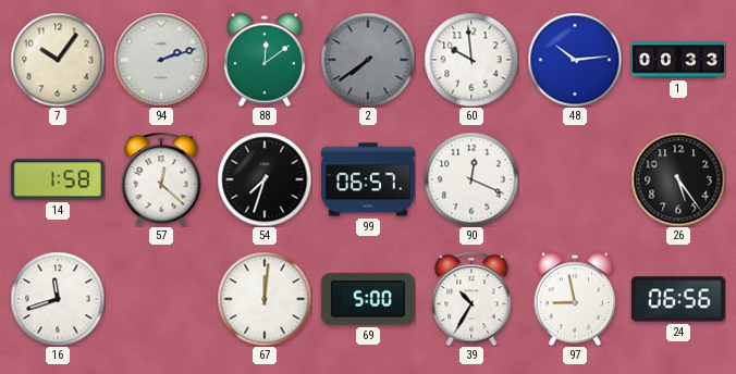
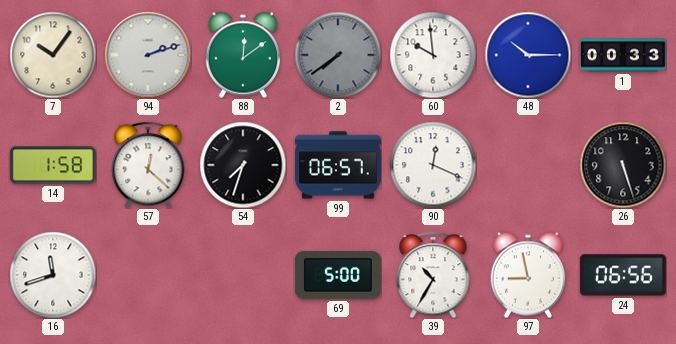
48: 10:14 -> 10:15 (528, 55)
26: 5:24 -> 5:27 (623, 165)
67: 12:01 -> none (265, 299)
